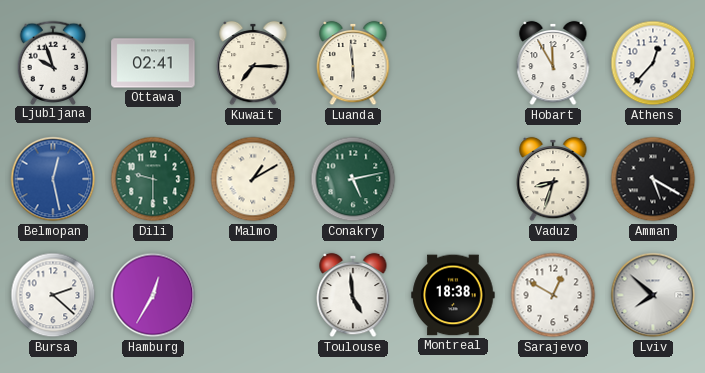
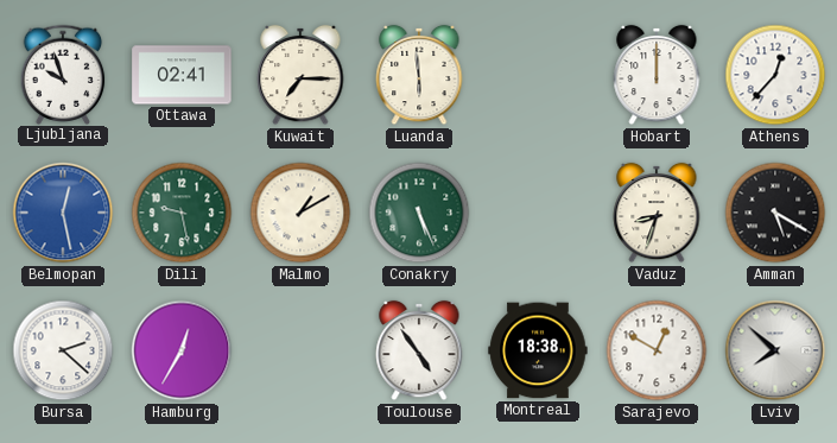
Hobart: 11:55 -> 12:00 (657, 75)
Dili: 9:30 -> 9:28 (182, 213)
Conakry: 5:13 -> 5:26 (419, 213)
Toulouse: 4:59 -> 4:54 (419, 350)
